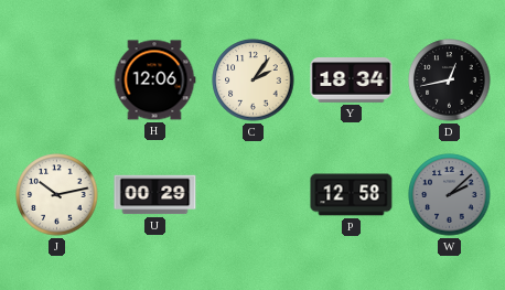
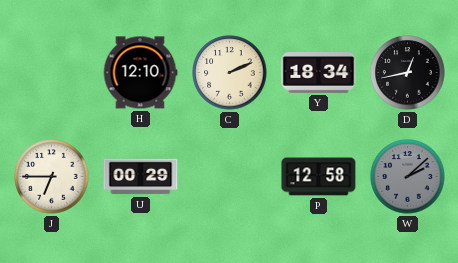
H: 12:06 -> 12:10 (140, 73)
C: 2:06 -> 2:11 (230, 73)
J: 10:13 -> 6:45 (52, 177)
